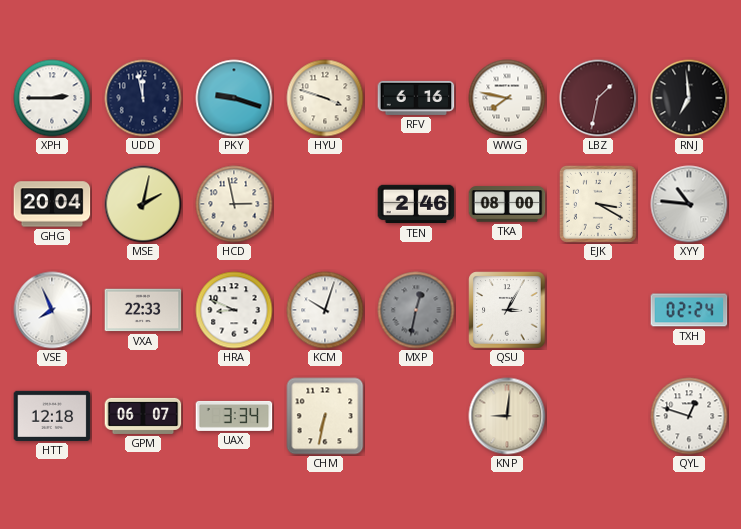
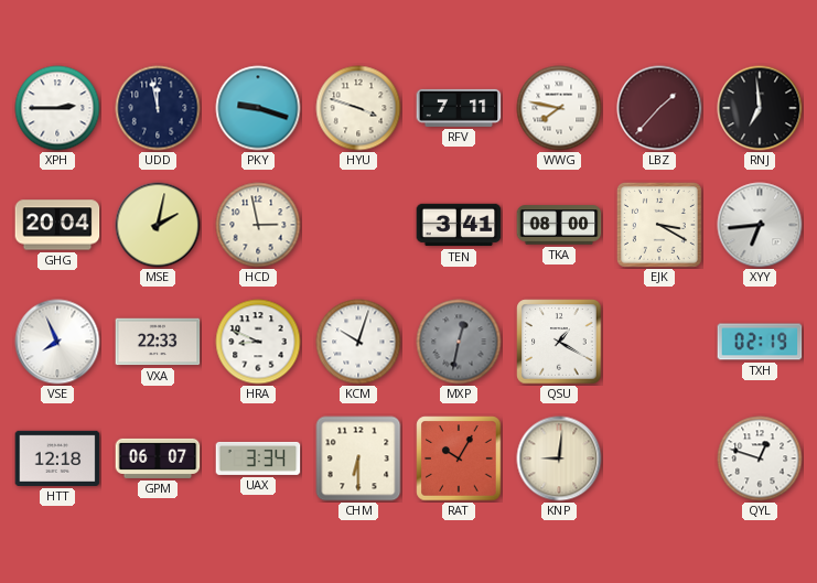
RFV: 6:16 -> 7:11 (459, 108)
LBZ: 1:32 -> 1:37 (659, 108)
TEN: 2:46 -> 3:41 (459, 225)
XYY: 10:46 -> 6:44 (760, 225)
QSU: 3:05 -> 1:20 (559, 342)
TXH: 02:24 -> 02:19 (760, 342)
CHM: 6:32 -> 6:30 (358, 458)
RAT: none -> 10:05 (459, 458)
